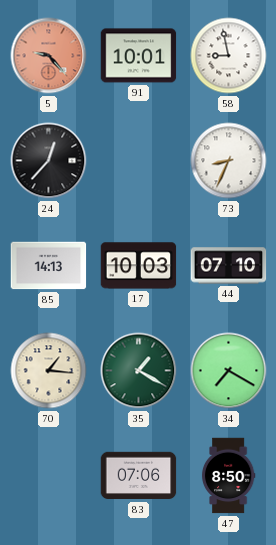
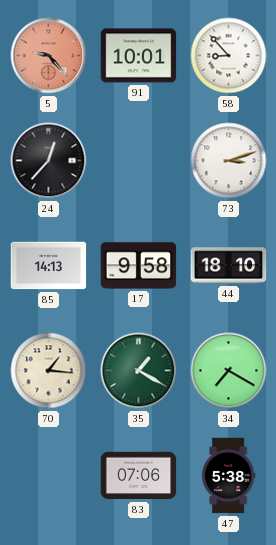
58: 8:58 -> 8:53 (229, 56)
73: 8:34 -> 3:12 (229, 161)
17: 10:03 -> 9:58 (139, 266)
44: 07:10 -> 18:10 (229, 266)
47: 8:50 -> 5:38 (228, 476)
